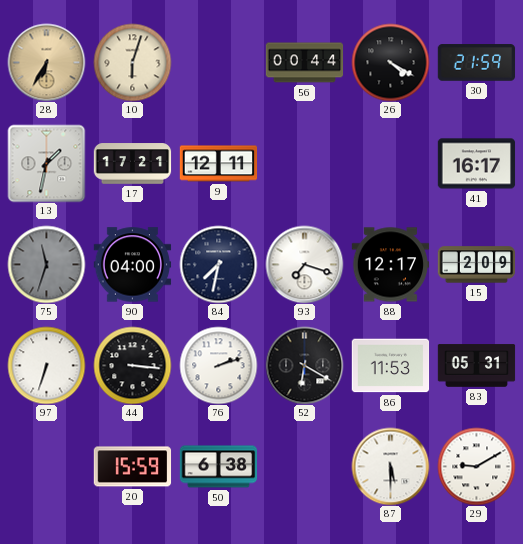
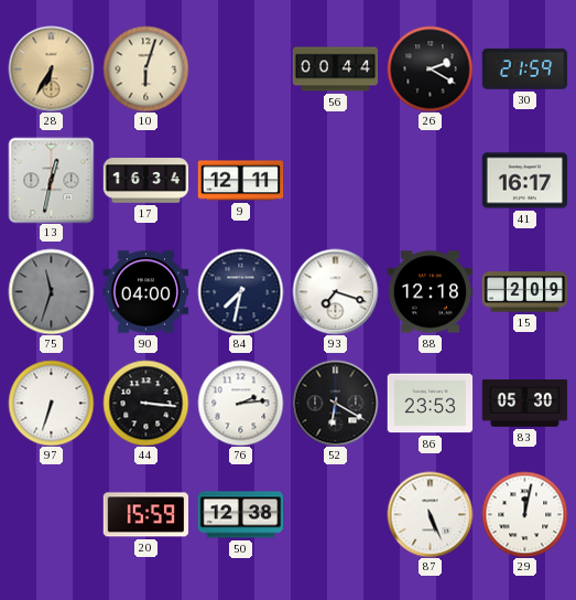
26: 4:20 -> 2:20 (430, 68)
13: 1:32 -> 12:32 (51, 180)
17: 17:21 -> 16:34 (145, 181)
88: 12:17 -> 12:18 (430, 292)
76: 2:12 -> 2:14 (240, 403)
86: 11:53 -> 23:53 (430, 404)
83: 05:31 -> 05:30 (524, 404)
50: 6:38 -> 12:38 (240, 515)
87: 5:30 -> 5:26 (430, 514)
29: 9:10 -> 12:02 (524, 514)
